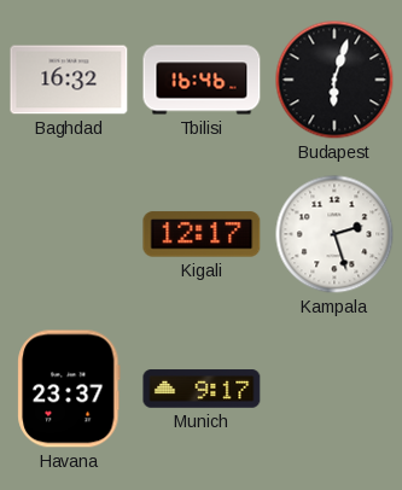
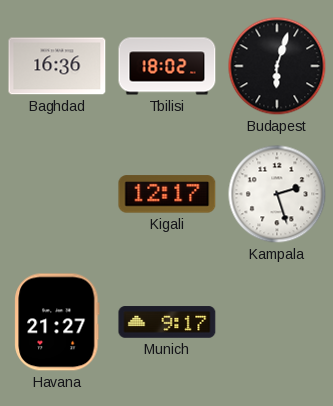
Baghdad: 16:32 -> 16:36 (57, 66)
Tbilisi: 16:46 -> 18:02 (167, 66)
Havana: 23:37 -> 21:27 (57, 322)
